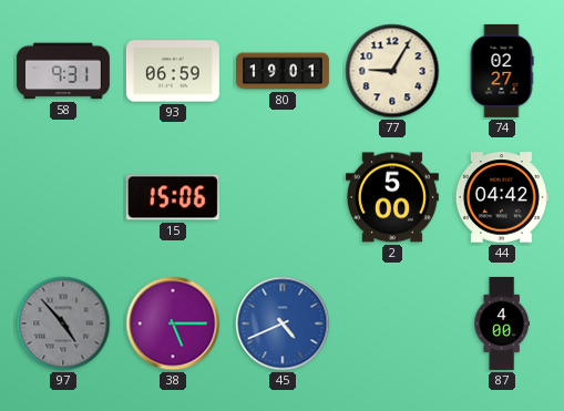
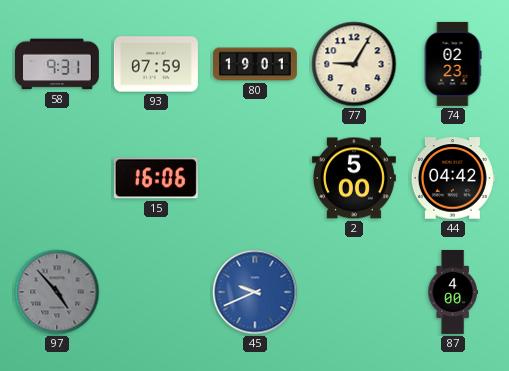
93: 06:59 -> 07:59 (156, 64)
74: 02:27 -> 02:23 (453, 64)
15: 15:06 -> 16:06 (156, 178)
38: 5:15 -> none (173, 323)
45: 4:41 -> 9:41 (255, 292)
